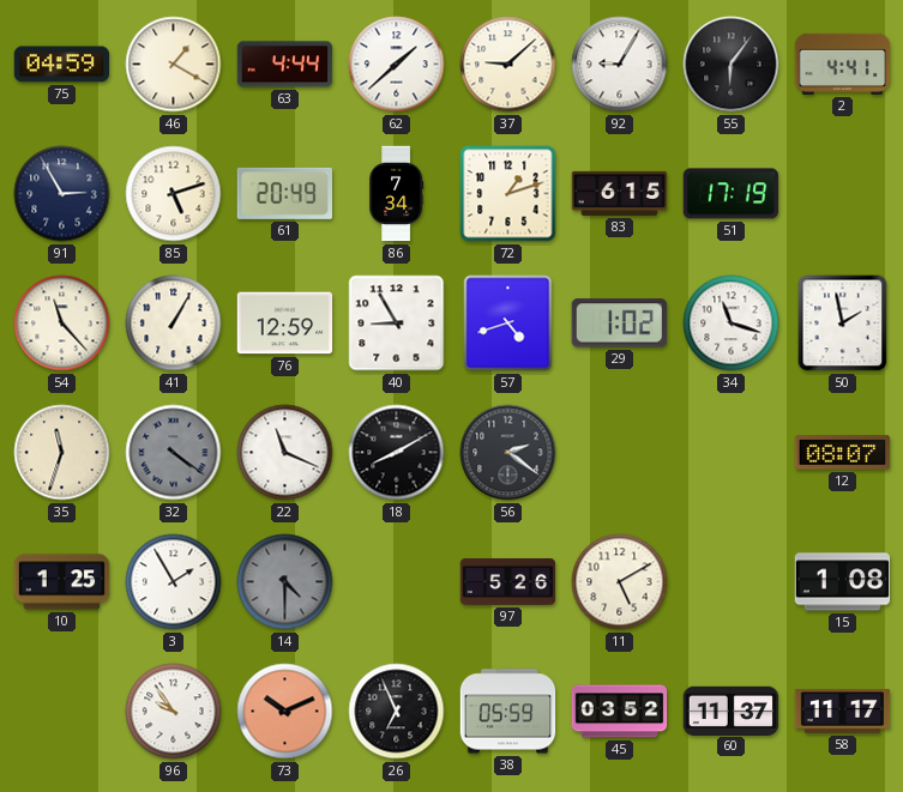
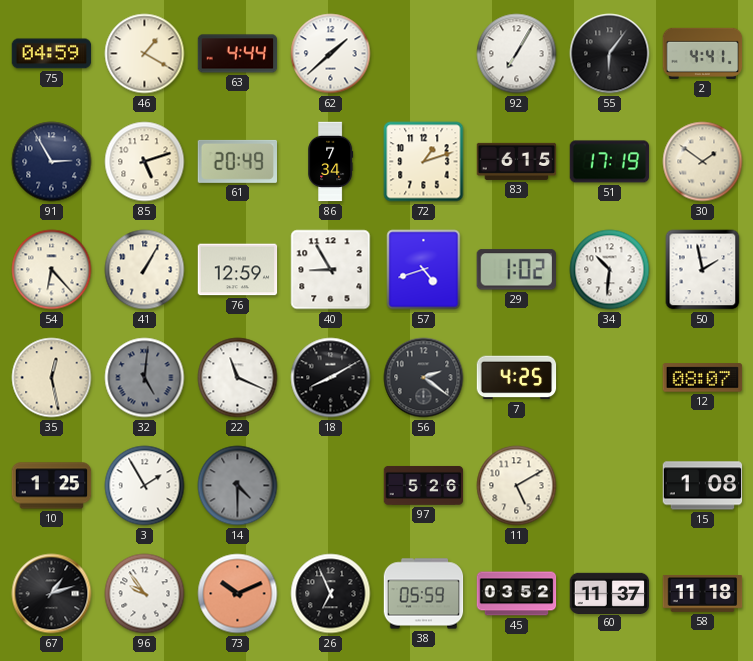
37: 9:08 -> none (508, 65)
92: 9:05 -> 7:05 (517, 54)
30: none -> 1:51 (703, 162)
54: 11:23 -> 6:23 (52, 270)
34: 11:18 -> 10:31 (610, 270)
35: 11:33 -> 12:28 (52, 378)
32: 4:21 -> 5:01 (145, 378)
7: none -> 4:25 (517, 378)
67: none -> 1:12 (52, 594)
58: 11:17 -> 11:18 (703, 594)
